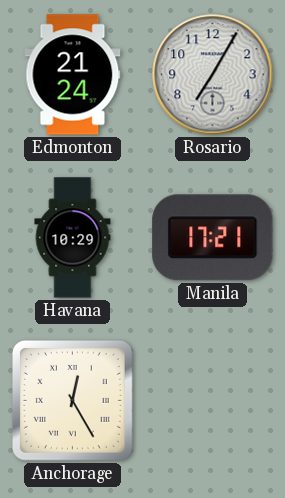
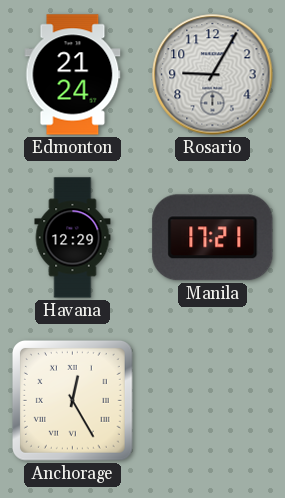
Rosario: 7:05 -> 9:05 (213, 75)
Havana: 10:29 -> 12:29 (73, 238)
